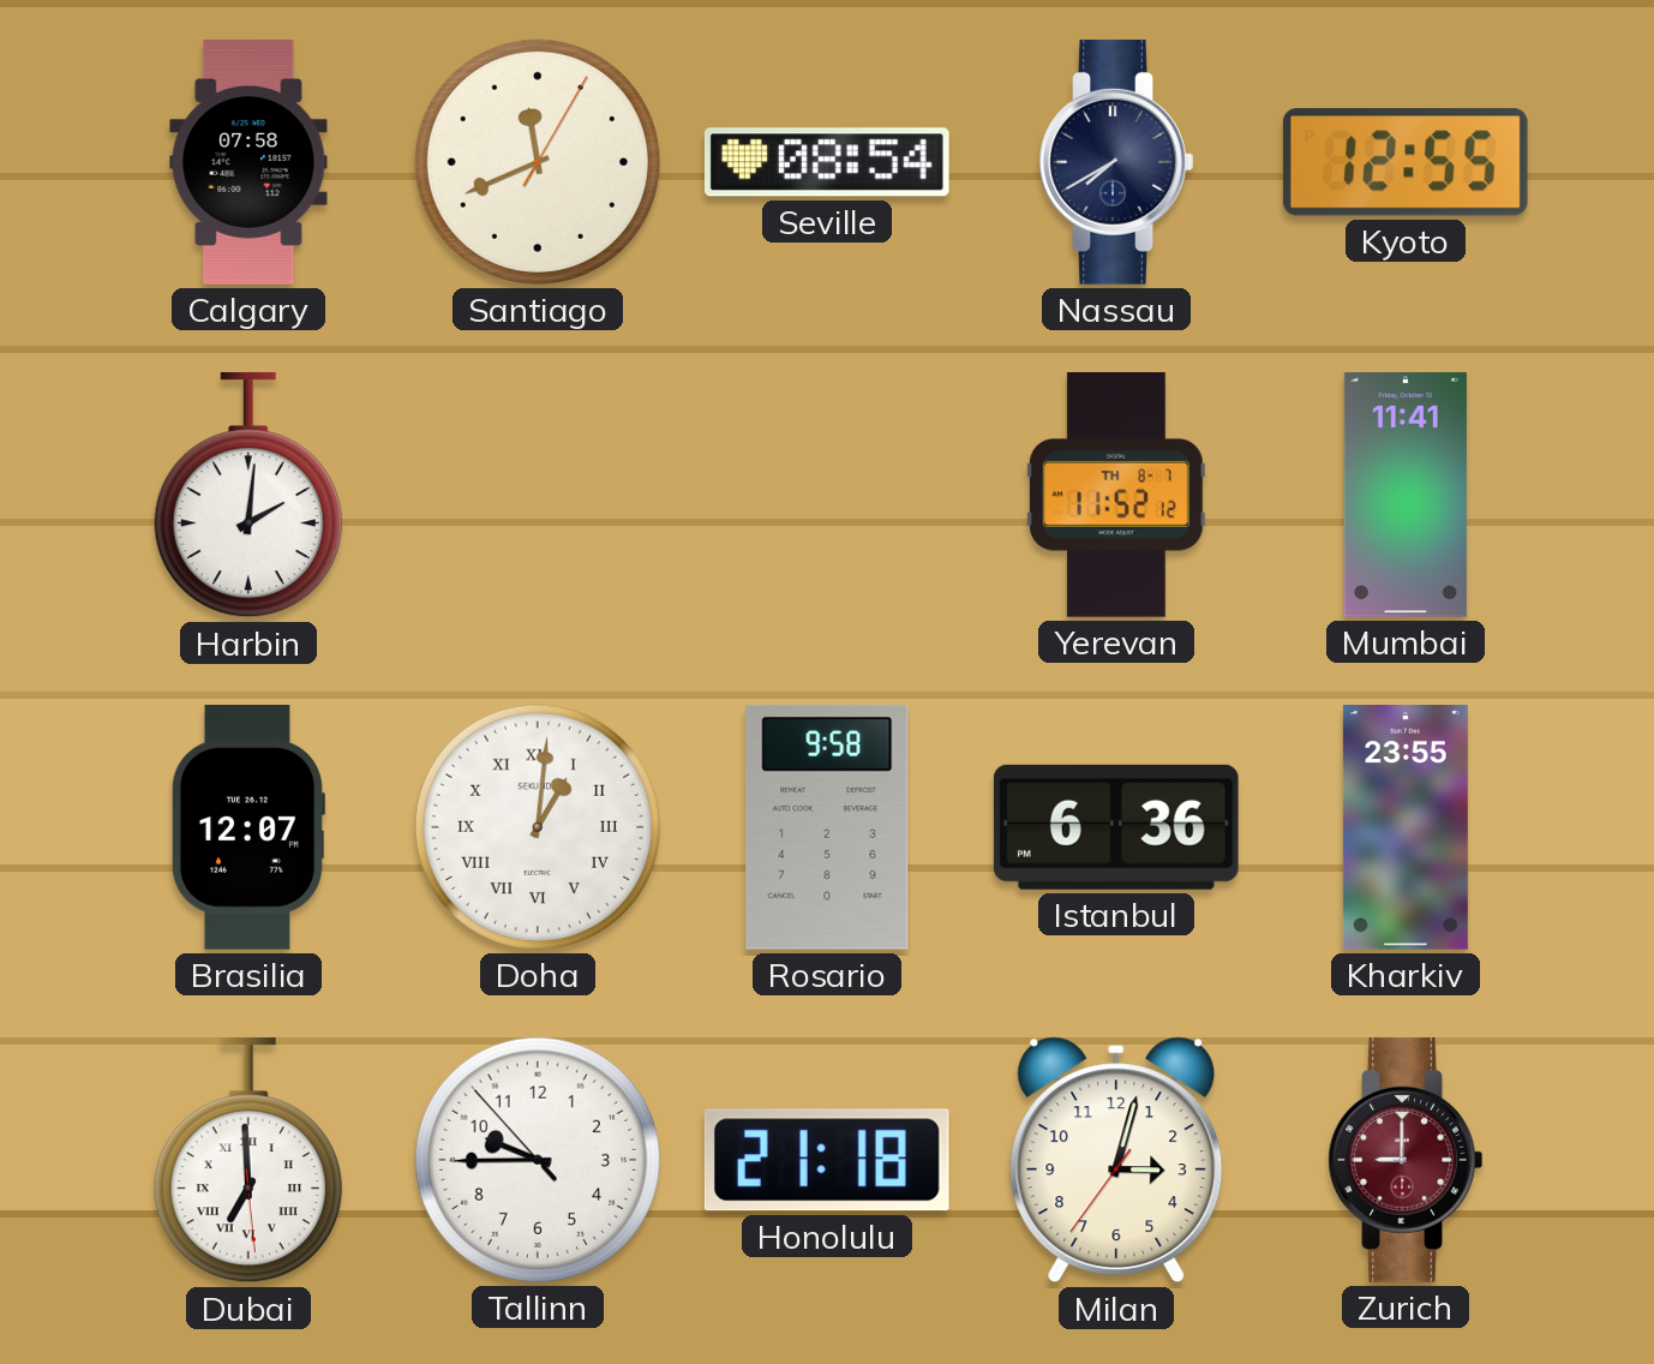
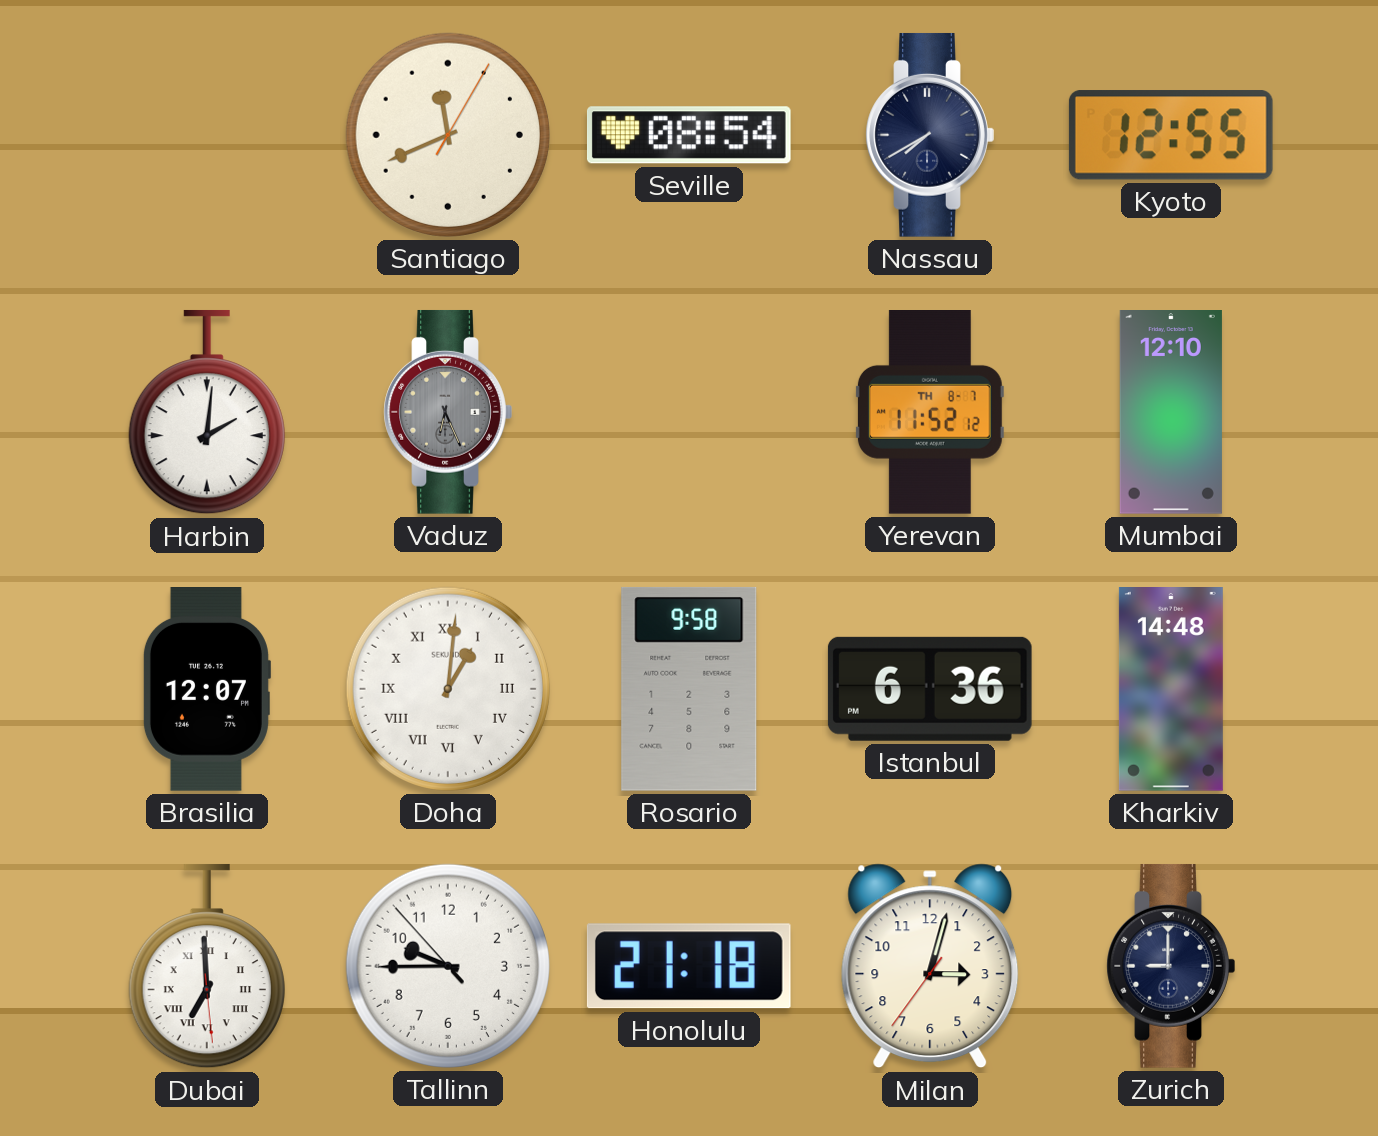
Calgary: 07:58 -> none (248, 162)
Vaduz: none -> 6:26 (448, 412)
Mumbai: 11:41 -> 12:10 (1171, 413)
Kharkiv: 23:55 -> 14:48 (1171, 690)
Zurich dial: burgundy -> navy (1171, 966)
